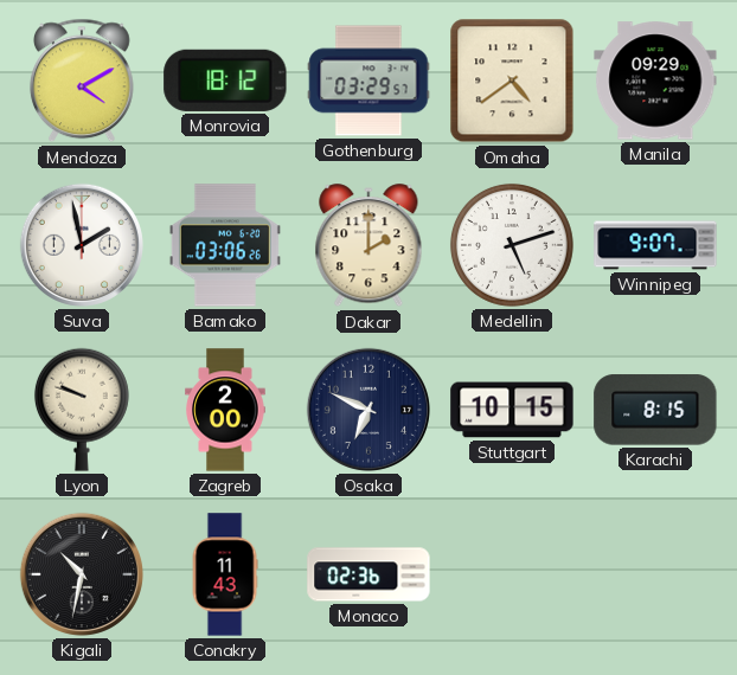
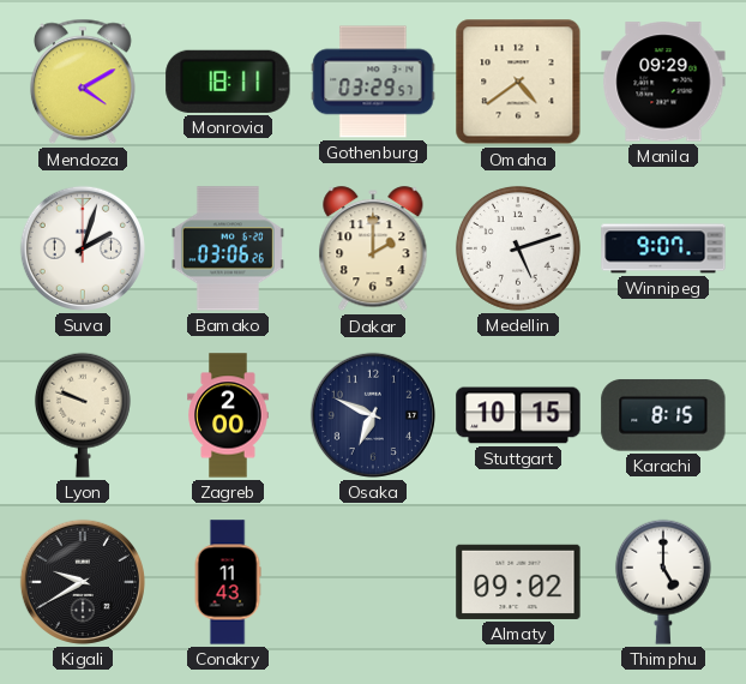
Monrovia: 18:12 -> 18:11 (228, 82)
Suva: 1:58 -> 2:03 (83, 248)
Kigali: 10:32 -> 9:40 (83, 582)
Monaco: 02:36 -> none (368, 574)
Almaty: none -> 09:02 (518, 582)
Thimphu: none -> 5:00 (663, 582)
